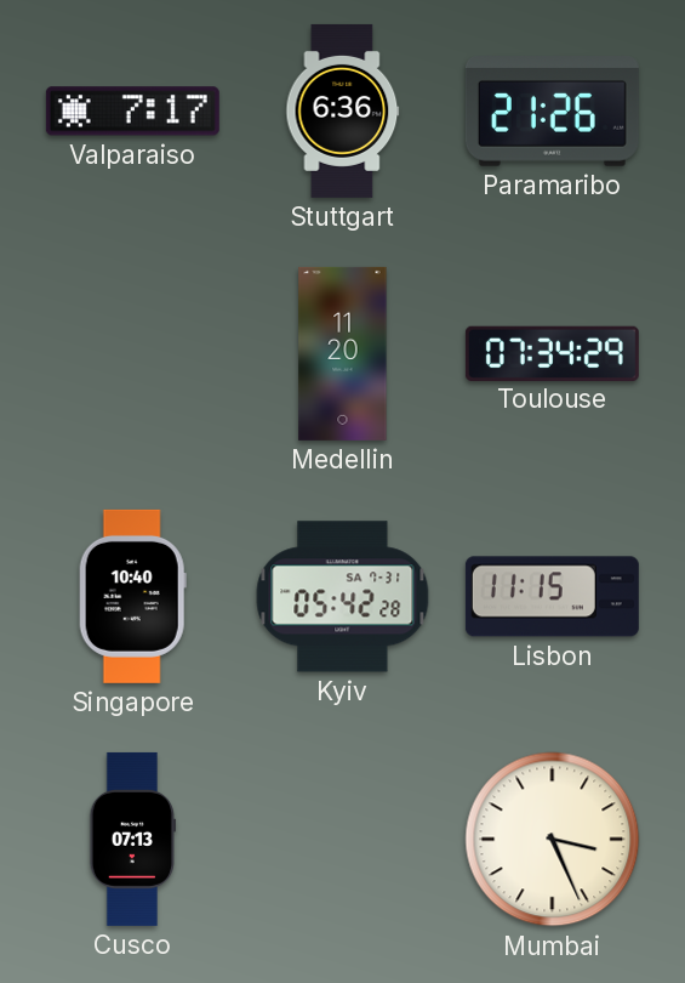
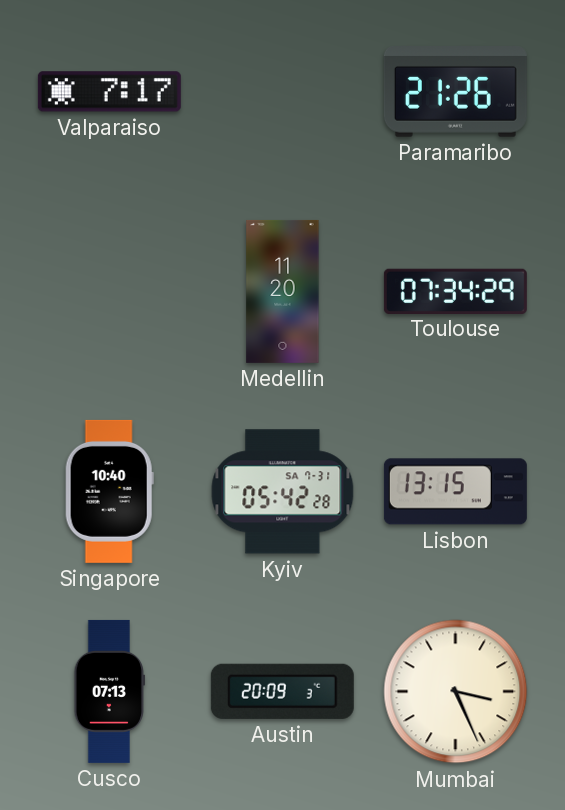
Stuttgart: 6:36 -> none (343, 110)
Lisbon: 11:15 -> 13:15 (455, 492)
Austin: none -> 20:09 (282, 691)
